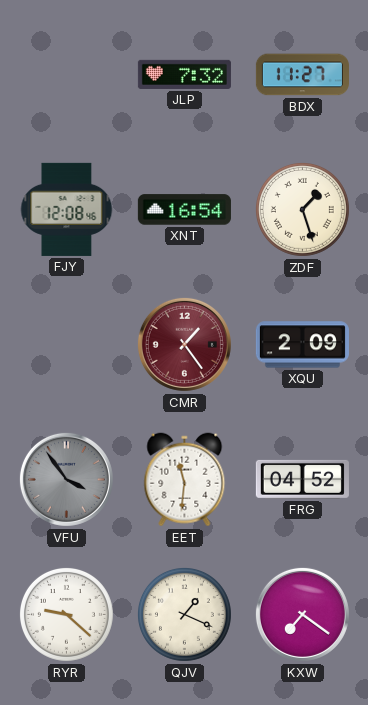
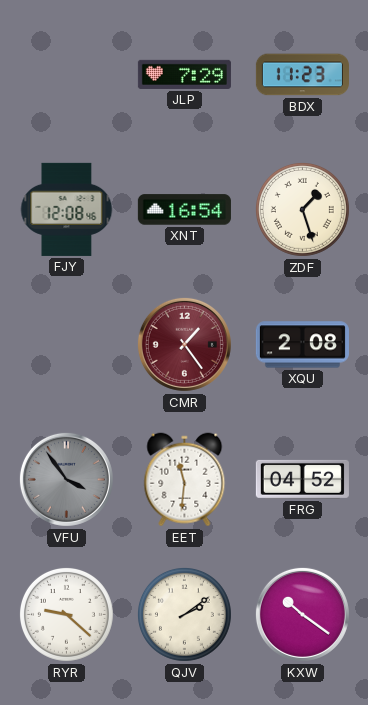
JLP: 7:32 -> 7:29 (184, 74)
BDX: 11:27 -> 11:23 (302, 75)
XQU: 2:09 -> 2:08 (302, 345)
QJV: 1:19 -> 2:09 (184, 614)
KXW: 7:21 -> 10:21 (302, 614)
